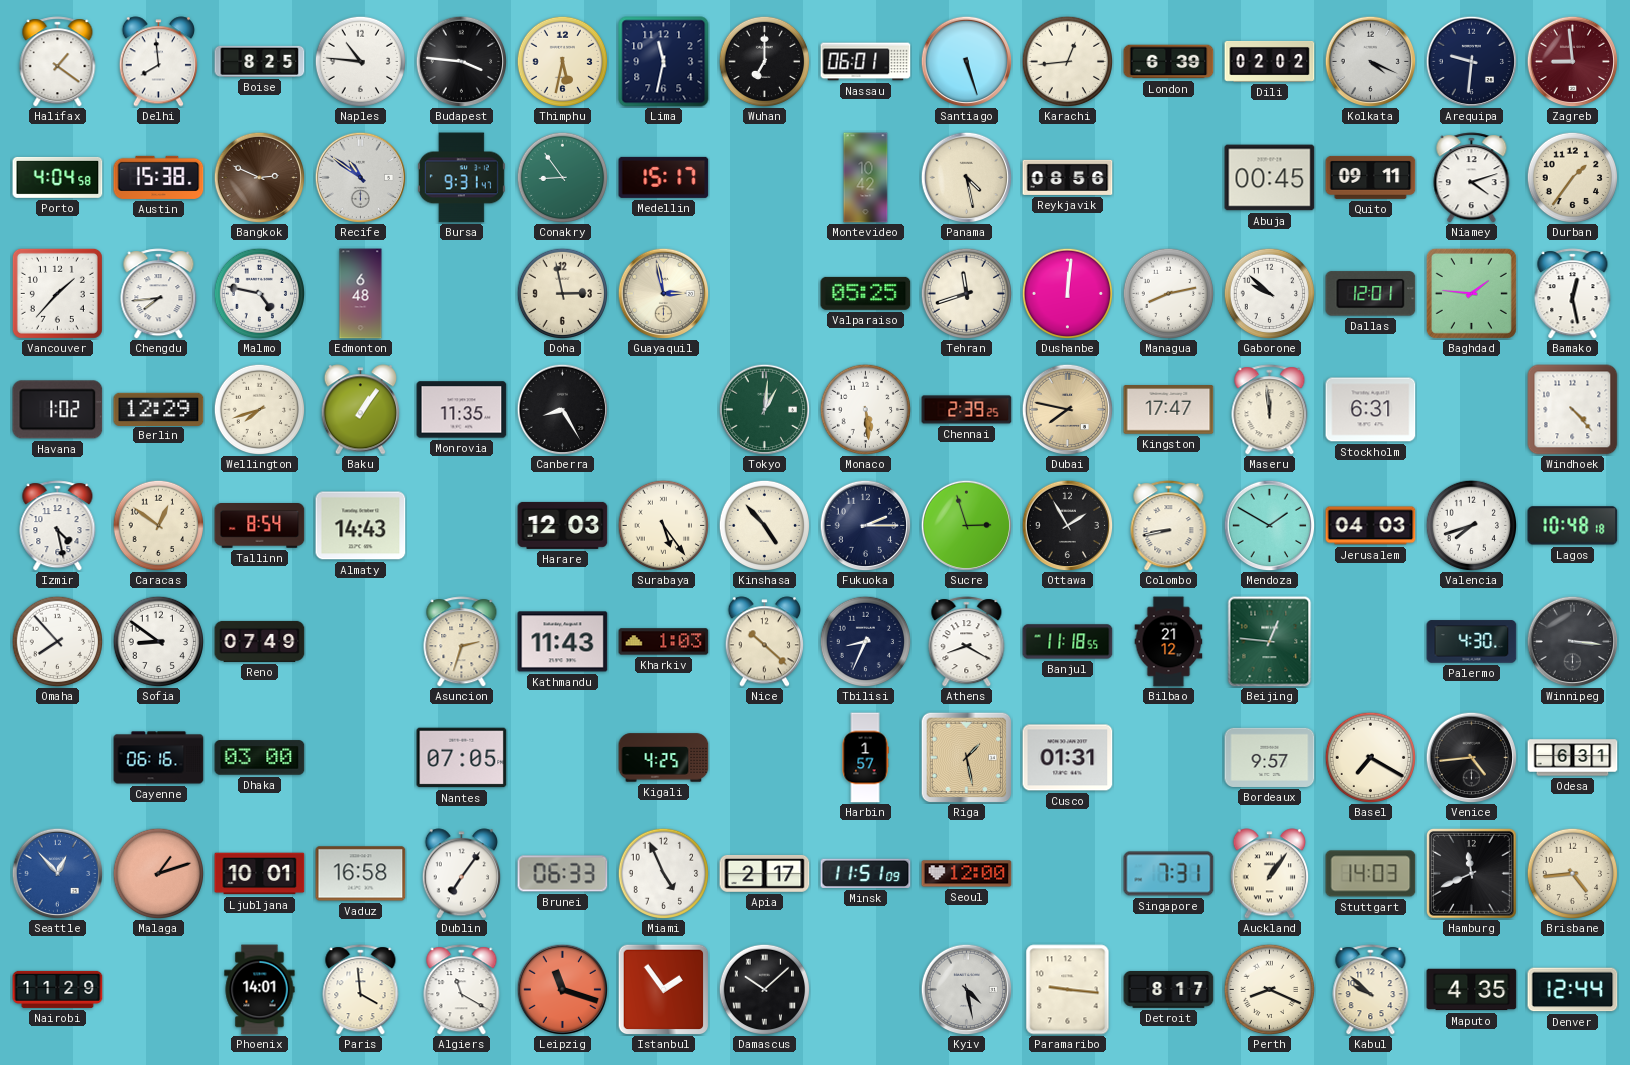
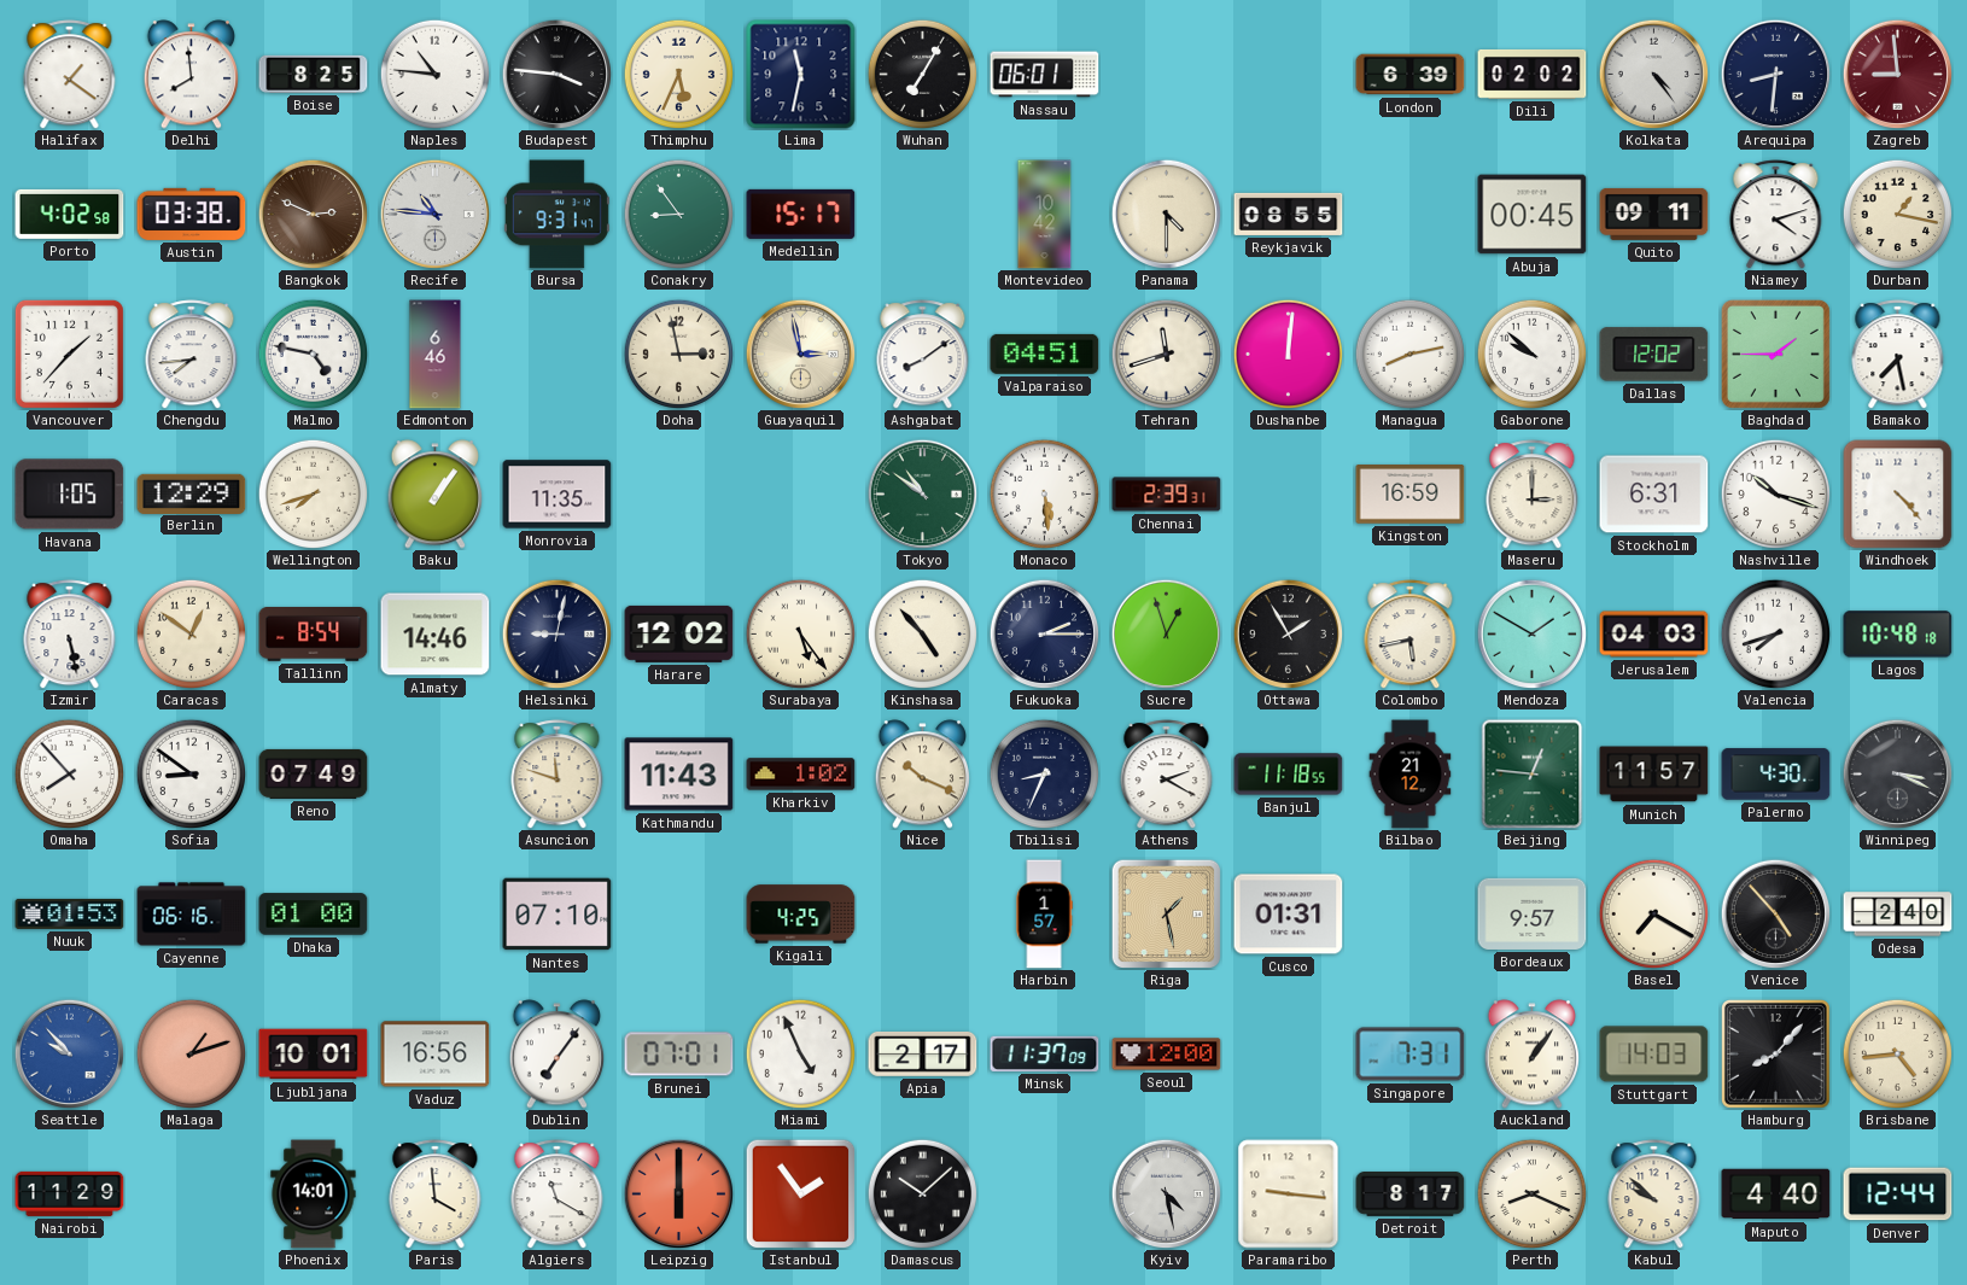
Thimphu: 5:32 -> 5:34 (678, 74)
Wuhan: 7:00 -> 7:05 (922, 74)
Santiago: 5:27 -> none (966, 61)
Karachi: 12:44 -> none (1067, 61)
Kolkata: 4:19 -> 4:24 (1653, 74)
Arequipa: 9:31 -> 8:31 (1775, 74)
Porto: 4:04 -> 4:02 (70, 214)
Austin: 15:38 -> 03:38 (192, 214)
Recife: 10:51 -> 10:46 (434, 214)
Panama: 4:28 -> 4:30 (1166, 214)
Reykjavik: 08:56 -> 08:55 (1289, 214)
Durban: 1:36 -> 1:17 (1897, 214)
Edmonton: 6:48 -> 6:46 (436, 355)
Ashgabat: none -> 8:09 (923, 355)
Valparaiso: 05:25 -> 04:51 (1045, 354)
Dallas: 12:01 -> 12:02 (1654, 355)
Baghdad: 1:46 -> 1:45 (1775, 354)
Bamako: 12:28 -> 7:28 (1898, 355)
Havana: 1:02 -> 1:05 (70, 495)
Canberra: 8:25 -> none (562, 409)
Tokyo: 1:01 -> 10:51 (922, 493)
Chennai: 2:39:25 -> 2:39:31 (1167, 495)
Dubai: 7:47 -> none (1067, 409)
Kingston: 17:47 -> 16:59 (1411, 495)
Maseru: 11:59 -> 3:00 (1533, 495)
Nashville: none -> 10:18 (1775, 493)
Izmir: 4:28 -> 5:28 (70, 635)
Almaty: 14:43 -> 14:46 (436, 635)
Helsinki: none -> 9:02 (556, 633)
Harare: 12:03 -> 12:02 (679, 633)
Sucre: 2:57 -> 12:57 (1166, 633)
Colombo: 8:43 -> 5:43 (1411, 635)
Asuncion: 2:33 -> 11:48 (558, 775)
Kharkiv: 1:03 -> 1:02 (801, 775)
Nice: 10:22 -> 10:19 (923, 775)
Athens: 8:20 -> 2:20 (1167, 775)
Munich: none -> 11:57 (1654, 775)
Winnipeg: 3:16 -> 3:19 (1897, 773)
Nuuk: none -> 01:53 (70, 913)
Dhaka: 03:00 -> 01:00 (314, 915)
Nantes: 07:05 -> 07:10 (558, 915)
Venice: 4:44 -> 4:53 (1775, 913)
Odesa: 6:31 -> 2:40 (1898, 915)
Seattle: 12:53 -> 9:53 (69, 1053)
Vaduz: 16:58 -> 16:56 (436, 1055)
Brunei: 06:33 -> 07:01 (679, 1055)
Minsk: 11:51 -> 11:37 (1045, 1053)
Hamburg: 11:41 -> 8:07 (1775, 1053)
Leipzig: 11:18 -> 6:00 (678, 1193)
Maputo: 4:35 -> 4:40 (1776, 1195)
